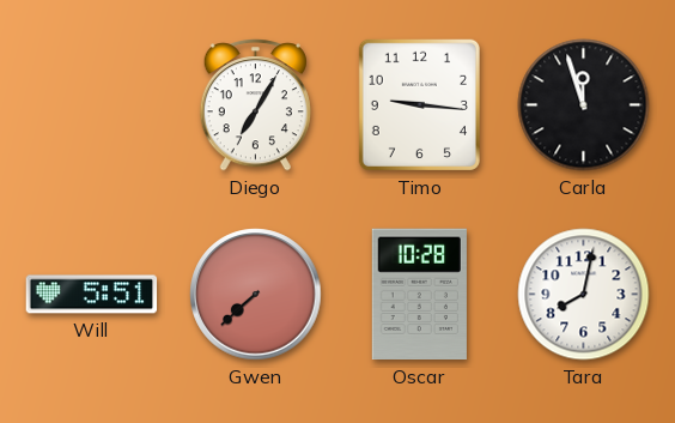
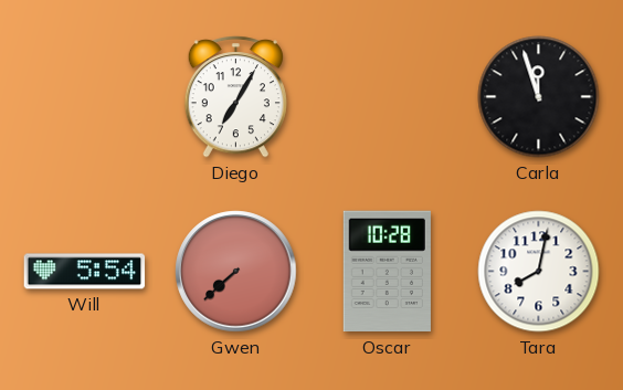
Timo: 9:16 -> none (419, 104)
Will: 5:51 -> 5:54 (85, 272)
